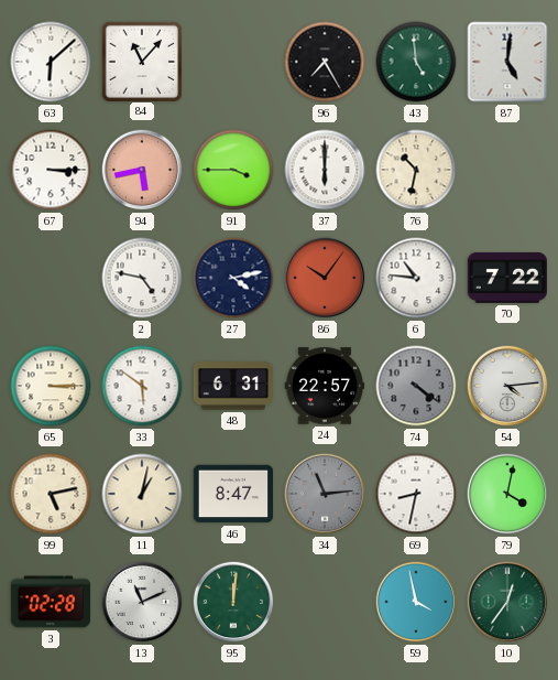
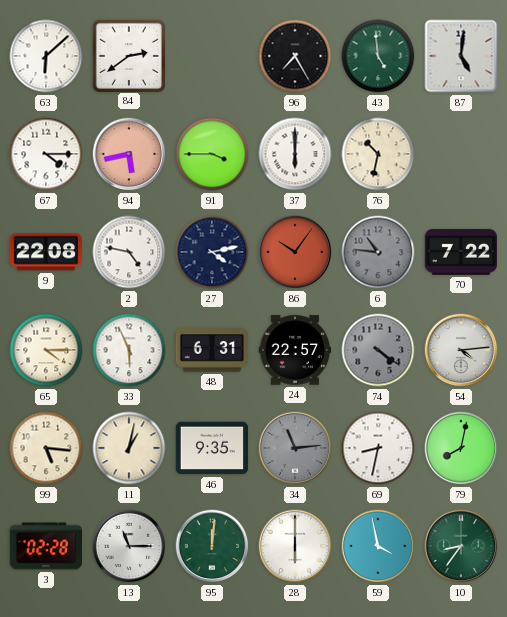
84: 11:07 -> 2:39 (128, 55)
67: 3:15 -> 4:15 (46, 154)
9: none -> 22:08 (45, 252)
6 dial: white -> grey (378, 252)
65: 3:15 -> 4:15 (46, 350)
33: 5:51 -> 5:56 (129, 350)
99: 5:13 -> 5:16 (46, 448)
46: 8:47 -> 9:35 (212, 448)
79: 4:02 -> 8:02 (461, 448)
13: 11:11 -> 11:15 (129, 546)
28: none -> 6:00 (295, 546)
10: 12:36 -> 8:36 (461, 546)
